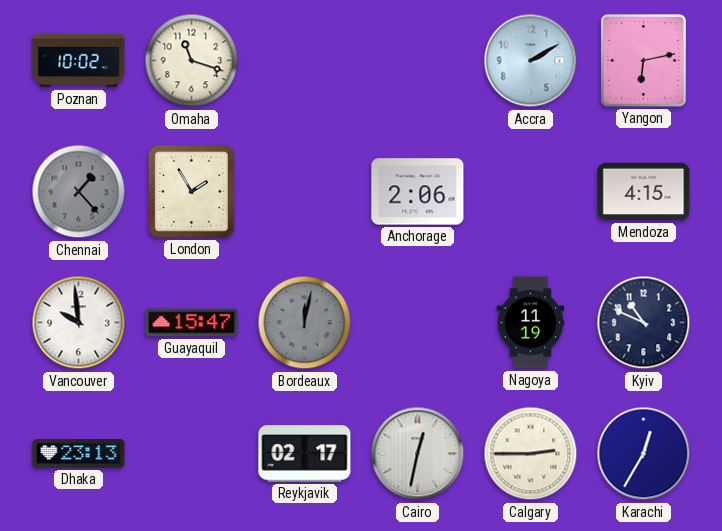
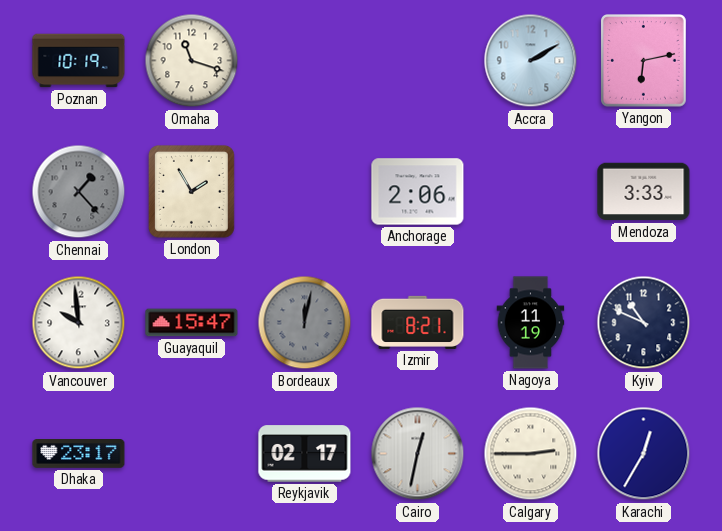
Poznan: 10:02 -> 10:19 (79, 61)
Mendoza: 4:15 -> 3:33 (644, 192)
Izmir: none -> 8:21 (418, 322)
Dhaka: 23:13 -> 23:17 (79, 454)
